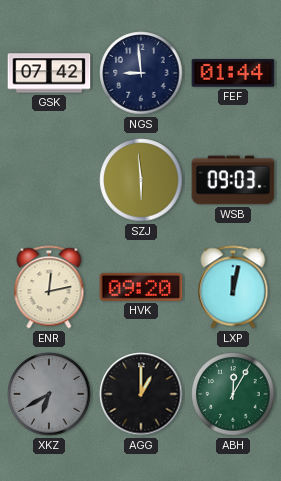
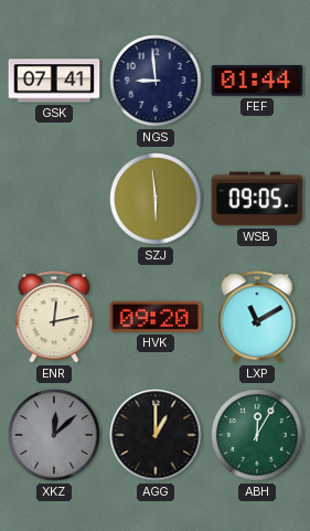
GSK: 07:42 -> 07:41 (54, 81)
WSB: 09:03 -> 09:05 (257, 199)
LXP: 12:02 -> 11:10 (257, 317)
XKZ: 6:40 -> 12:08 (54, 435)
